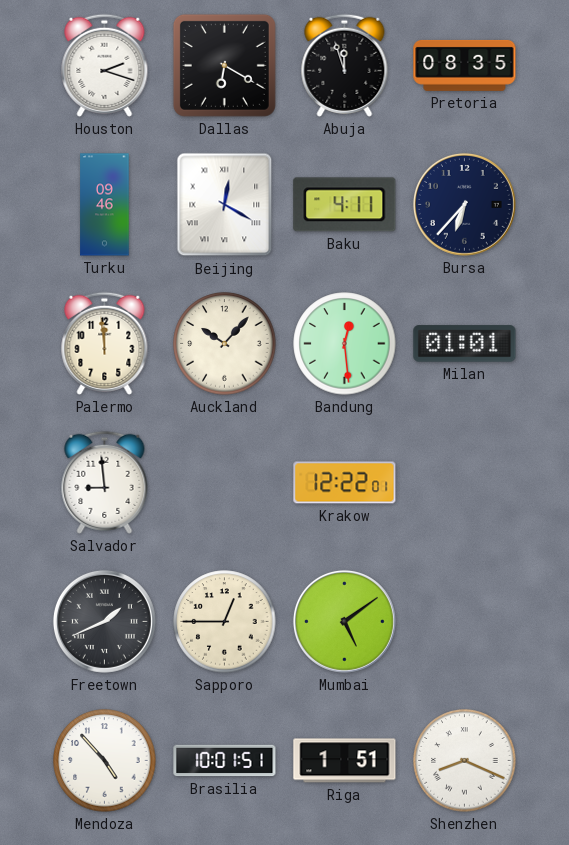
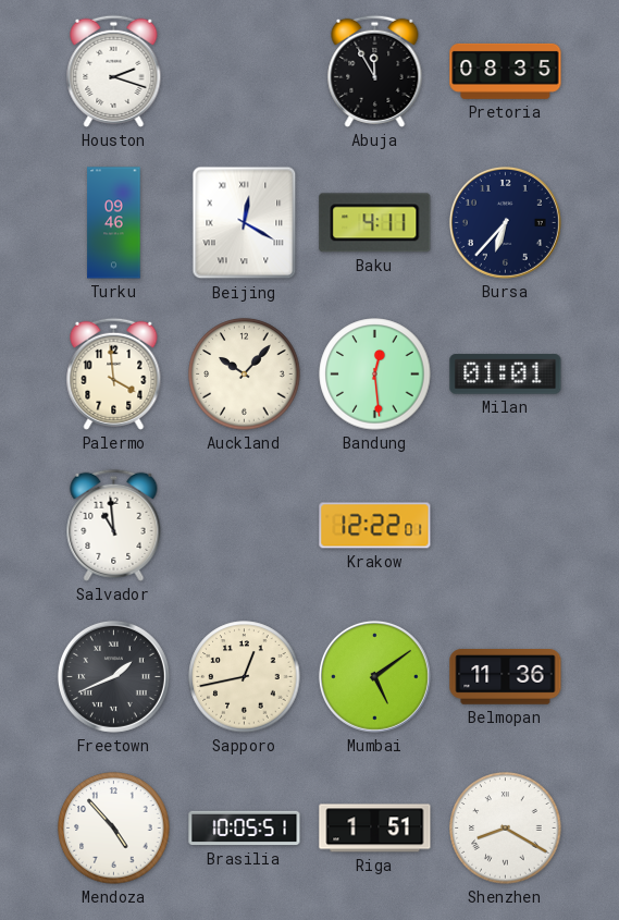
Dallas: 6:20 -> none (224, 65)
Abuja: 11:57 -> 11:55 (375, 71)
Palermo: 11:59 -> 3:59 (114, 373)
Salvador: 8:59 -> 10:59 (114, 525)
Sapporo: 12:45 -> 12:43 (245, 677)
Belmopan: none -> 11:36 (506, 677)
Brasilia: 10:01 -> 10:05 (245, 829)
Shenzhen: 8:19 -> 8:20 (506, 829)
